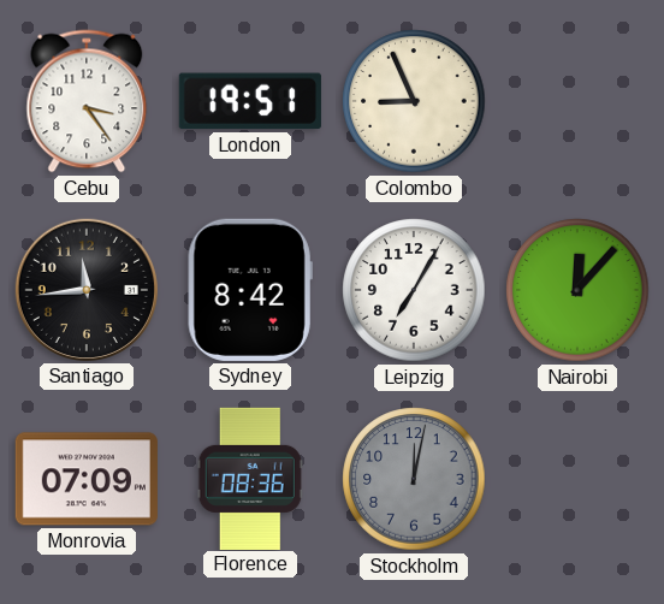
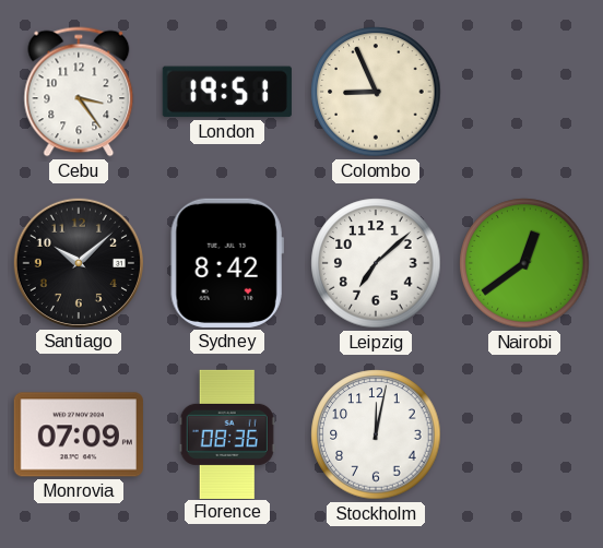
Santiago: 11:44 -> 10:08 (79, 263)
Leipzig: 7:05 -> 7:08 (376, 263)
Nairobi: 12:07 -> 12:39 (524, 263)
Stockholm dial: grey -> white (376, 434)
